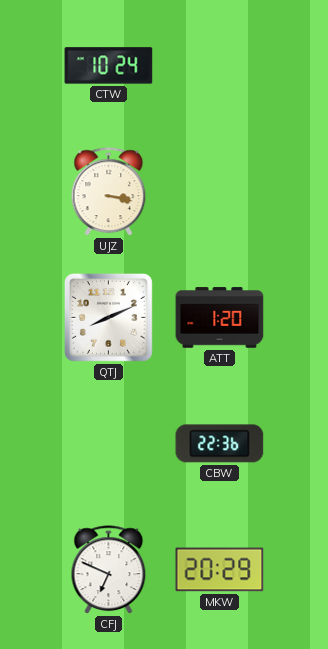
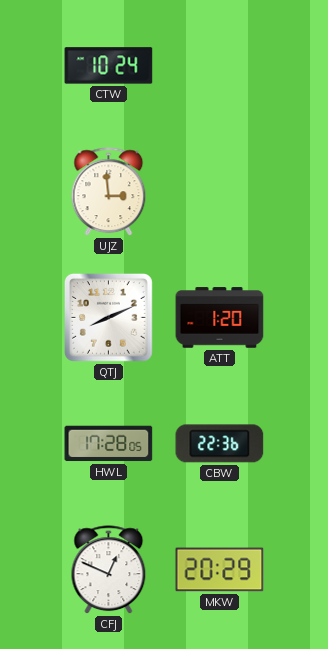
UJZ: 3:17 -> 2:59 (109, 192)
HWL: none -> 17:28 (109, 444)
CFJ: 6:49 -> 12:49 (109, 570)
